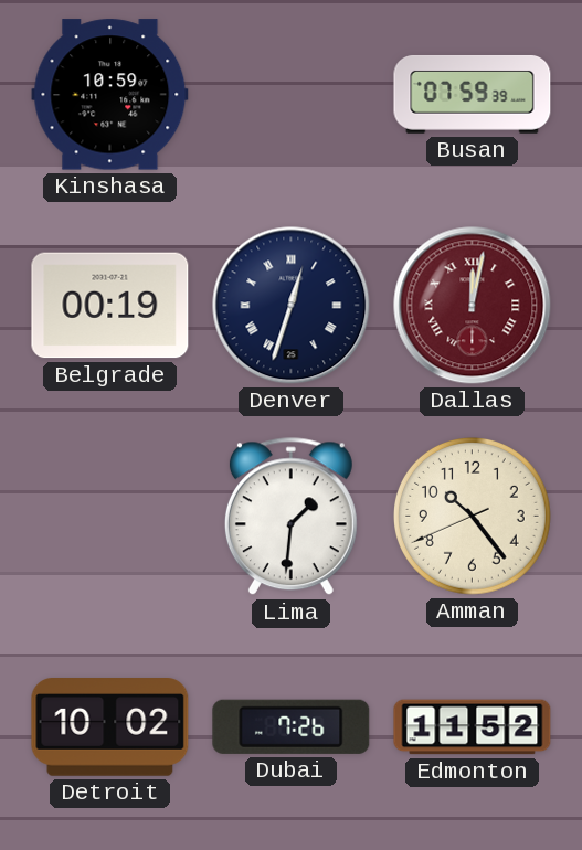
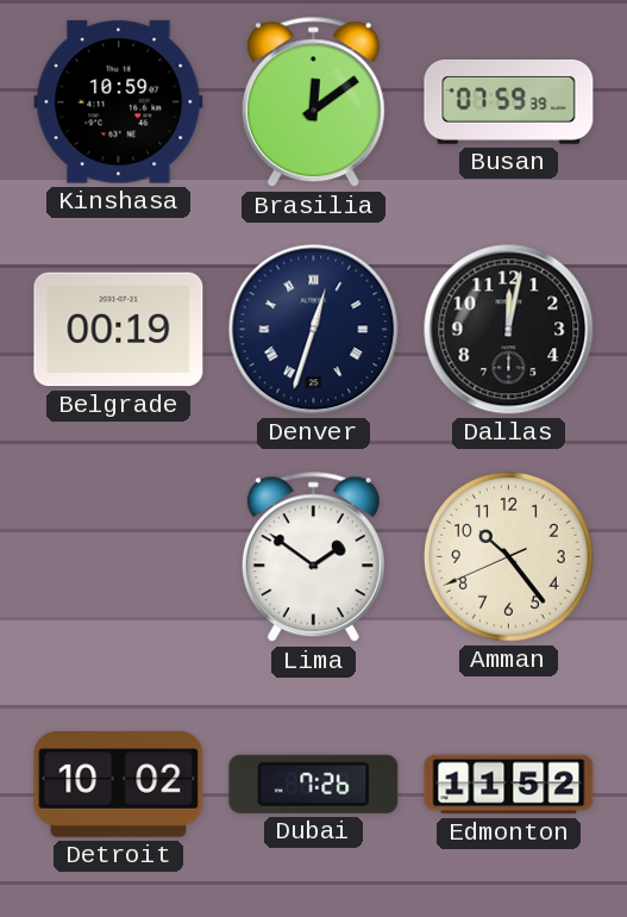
Brasilia: none -> 12:09 (313, 102)
Dallas dial: burgundy -> black (509, 330)
Dallas numerals: Roman -> Arabic (509, 330)
Lima: 1:31 -> 1:51 (313, 557)
